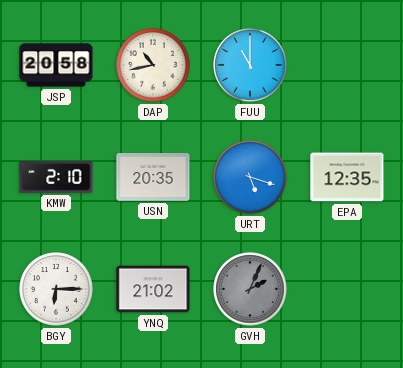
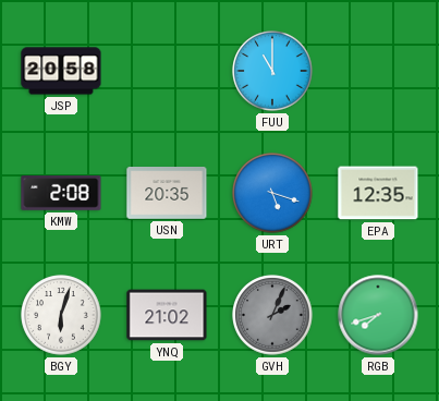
DAP: 10:43 -> none (153, 65)
KMW: 2:10 -> 2:08 (61, 193)
BGY: 6:15 -> 6:03 (61, 315)
RGB: none -> 7:42 (378, 315)
